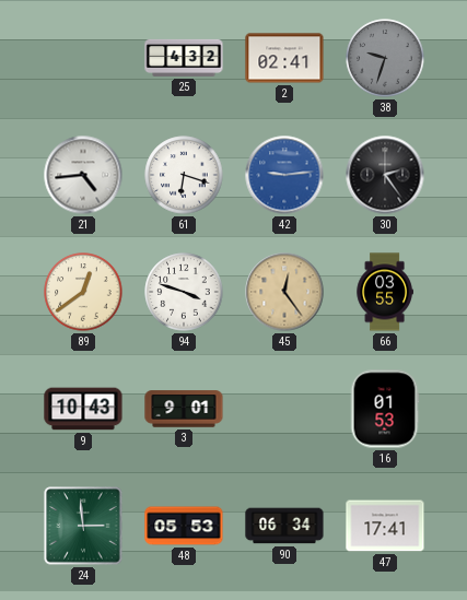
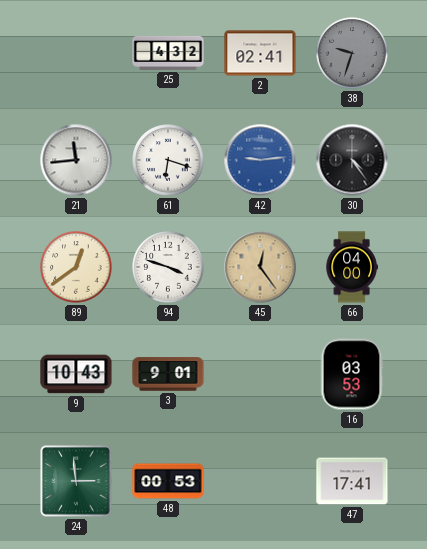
21: 4:44 -> 11:44 (76, 160)
30: 2:24 -> 4:24 (352, 160)
66: 03:55 -> 04:00 (352, 267)
16: 01:53 -> 03:53 (352, 374)
48: 05:53 -> 00:53 (168, 481)
90: 06:34 -> none (284, 526)
